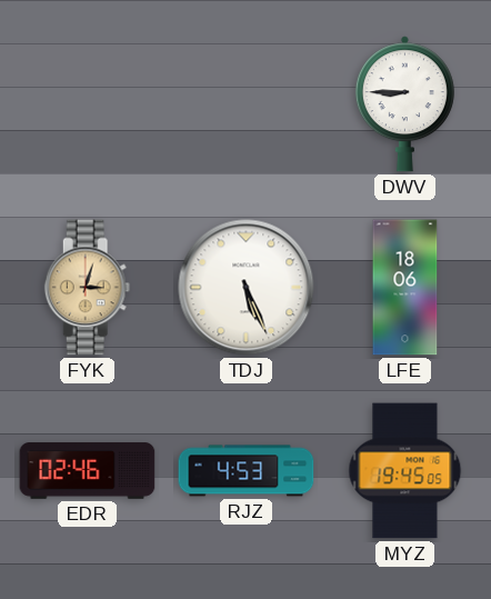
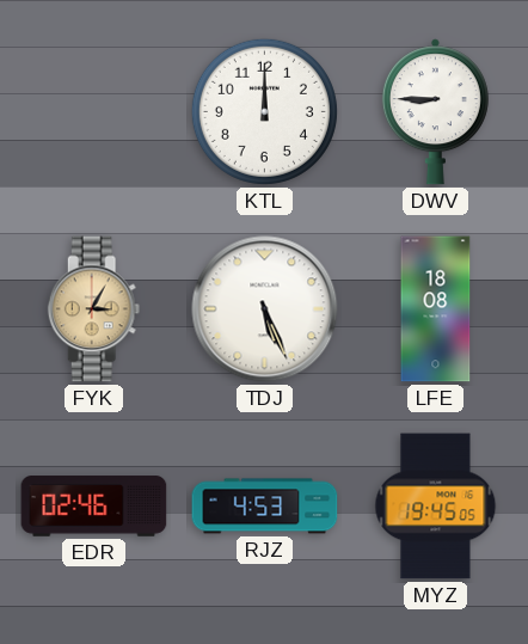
KTL: none -> 12:00 (264, 111)
FYK: 3:03 -> 3:05 (94, 309)
LFE: 18:06 -> 18:08 (436, 309)
